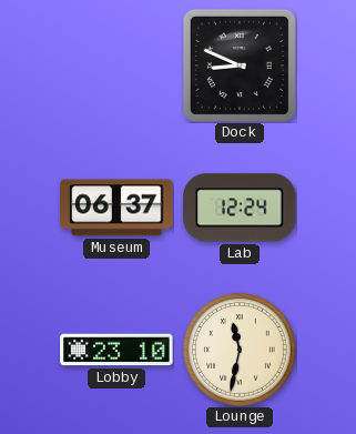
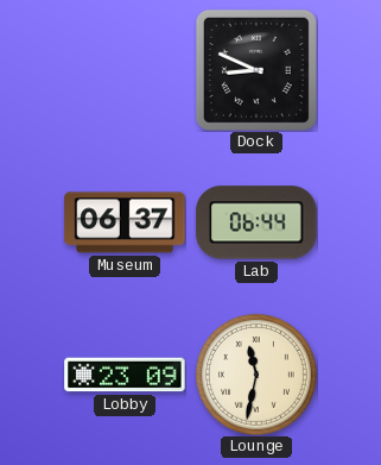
Lab: 12:24 -> 06:44 (256, 222)
Lobby: 23:10 -> 23:09 (125, 375)
